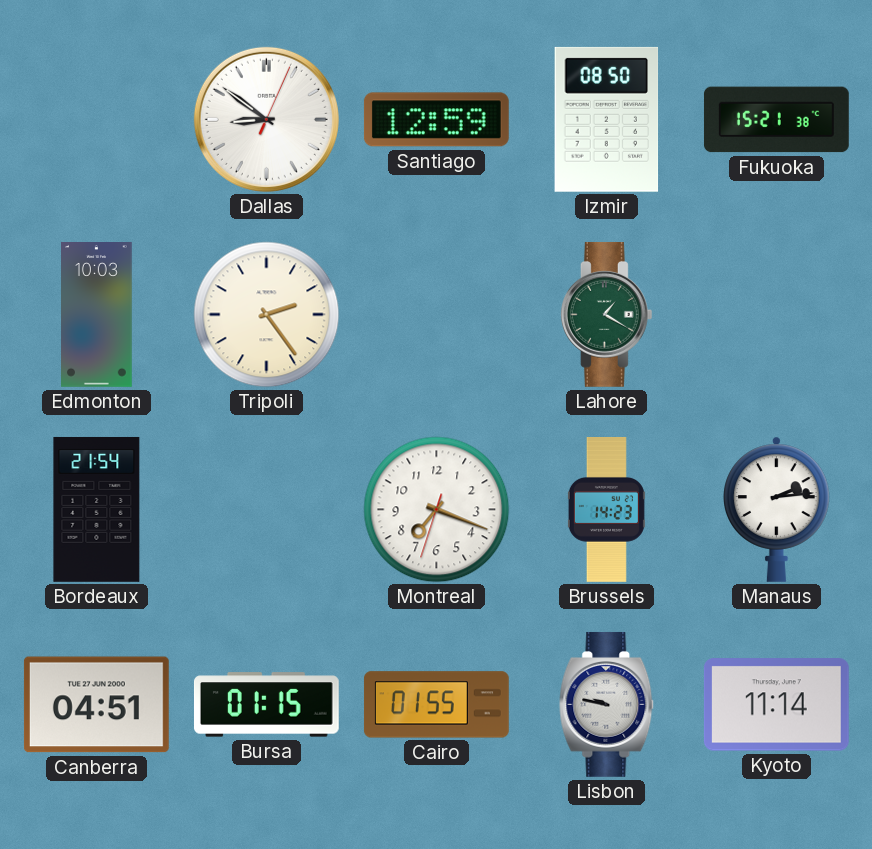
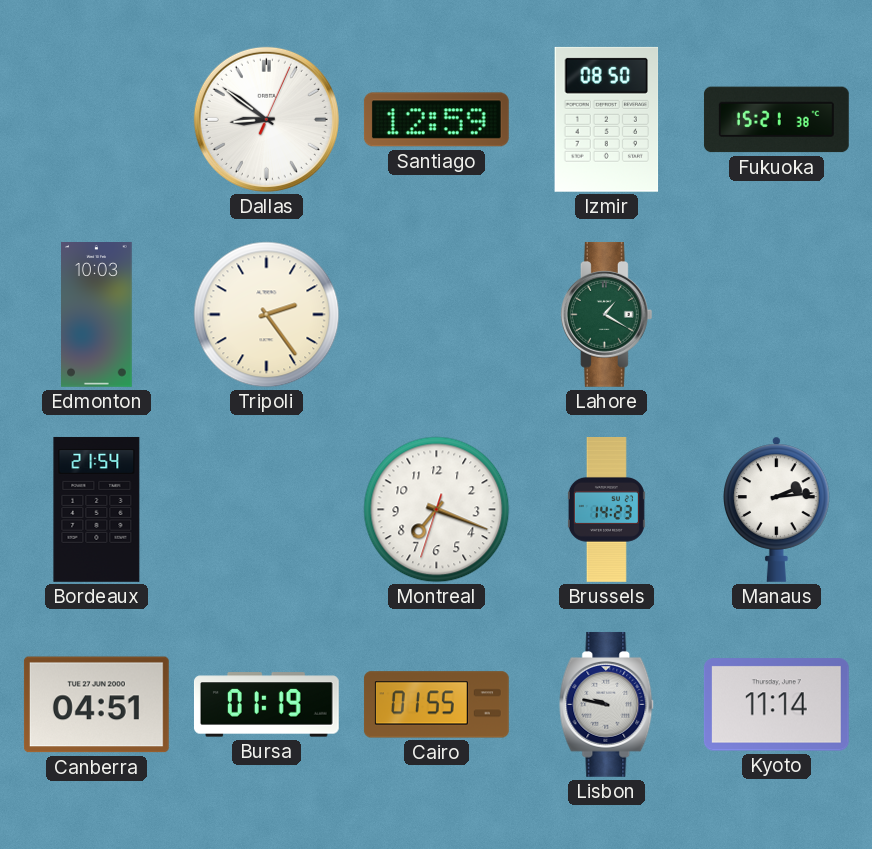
Bursa: 01:15 -> 01:19 (266, 705)
